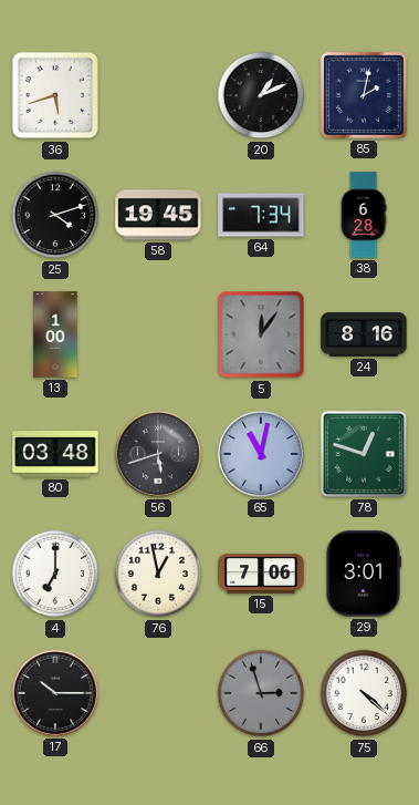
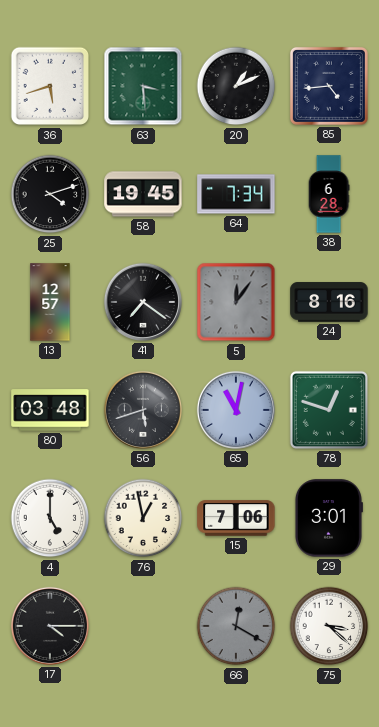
63: none -> 3:29 (143, 86)
85: 2:02 -> 4:44 (329, 86)
13: 1:00 -> 12:57 (50, 302)
41: none -> 7:21 (143, 302)
4: 7:00 -> 5:00 (50, 518)
17: 10:15 -> 4:15 (50, 626)
66: 2:57 -> 12:20 (236, 626)
75: 4:22 -> 3:22 (329, 626)
